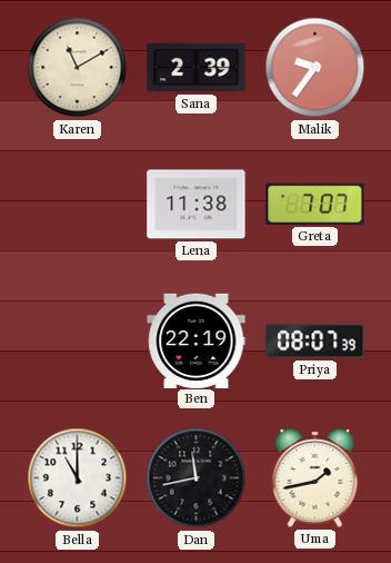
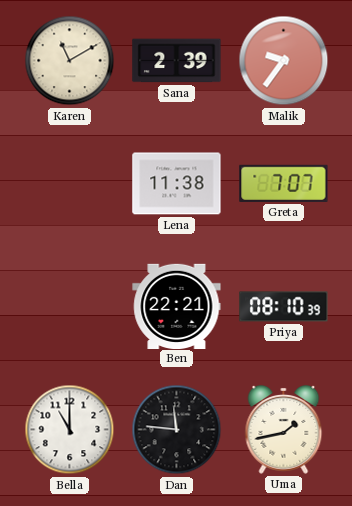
Ben: 22:19 -> 22:21 (177, 306)
Priya: 08:07 -> 08:10 (284, 307)
Dan: 11:43 -> 11:46 (177, 430)
